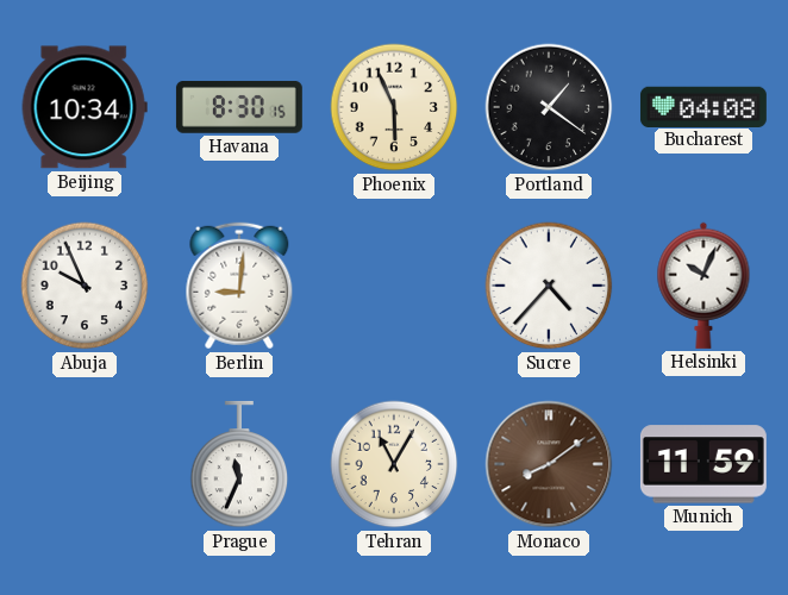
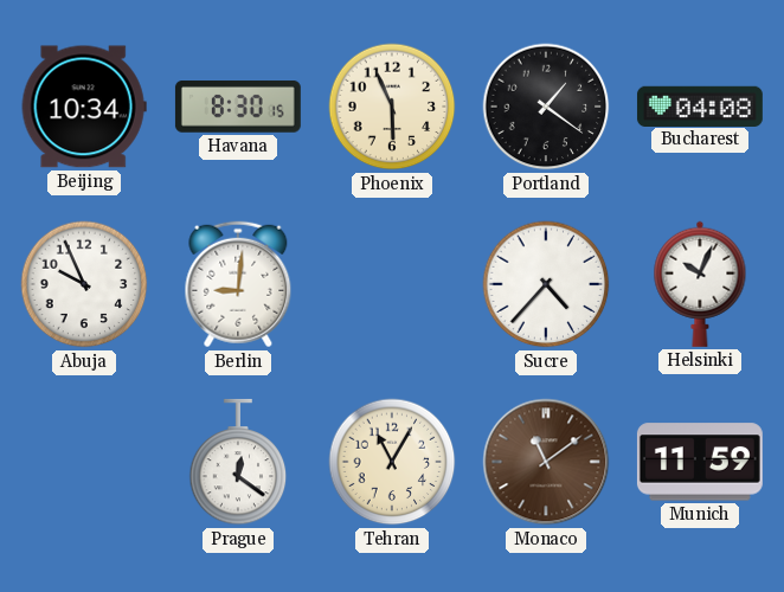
Prague: 11:34 -> 12:21 (238, 462)
Monaco: 8:09 -> 11:09 (546, 462)
